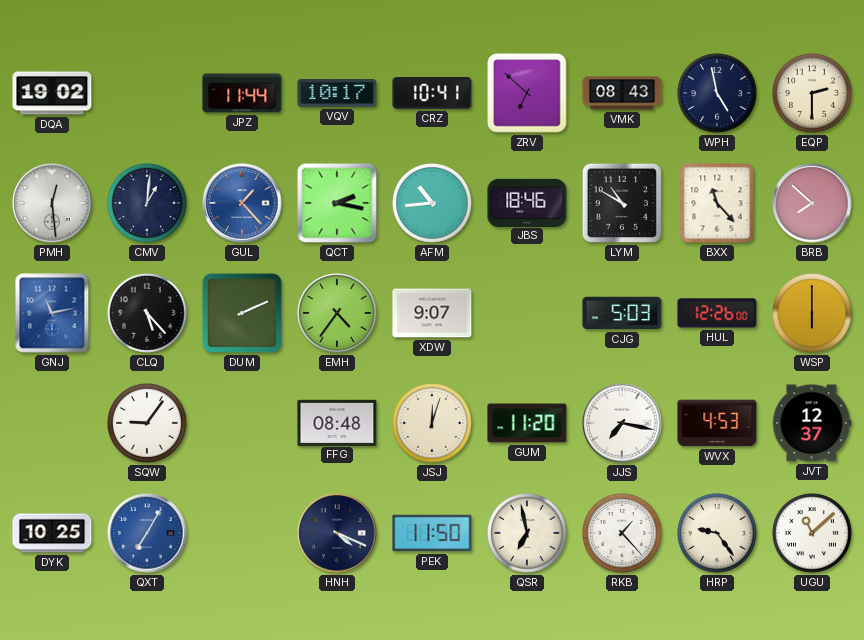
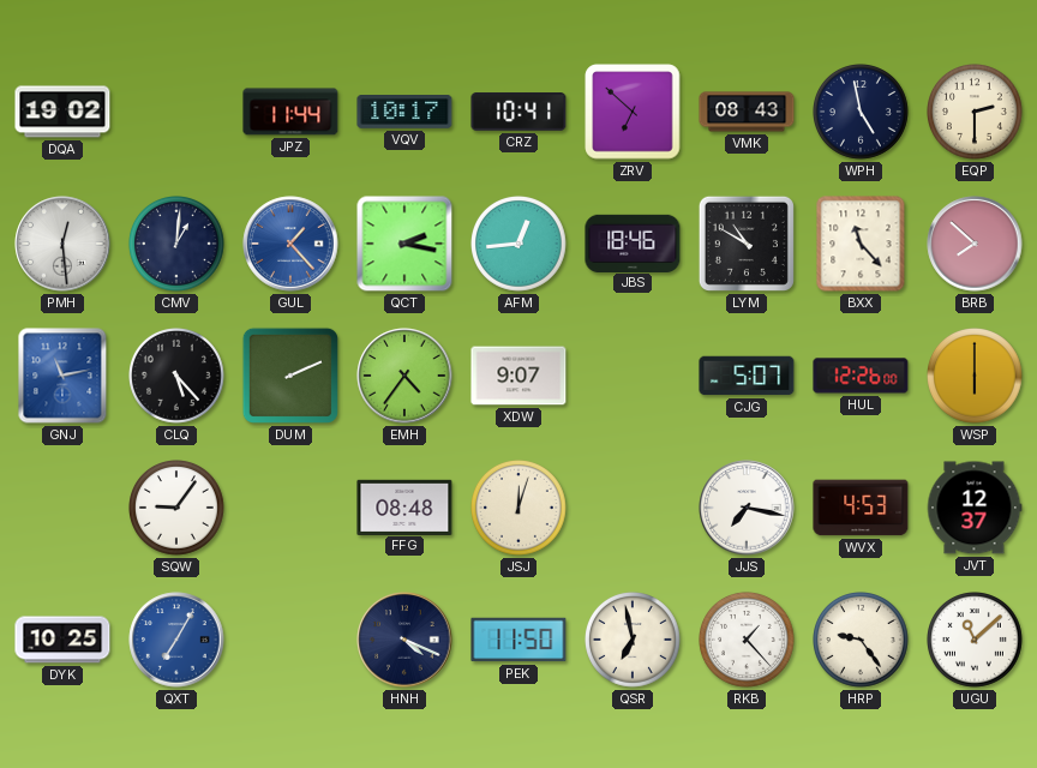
AFM: 10:44 -> 12:44 (520, 245)
CJG: 5:03 -> 5:07 (747, 376)
GUM: 11:20 -> none (527, 423)
